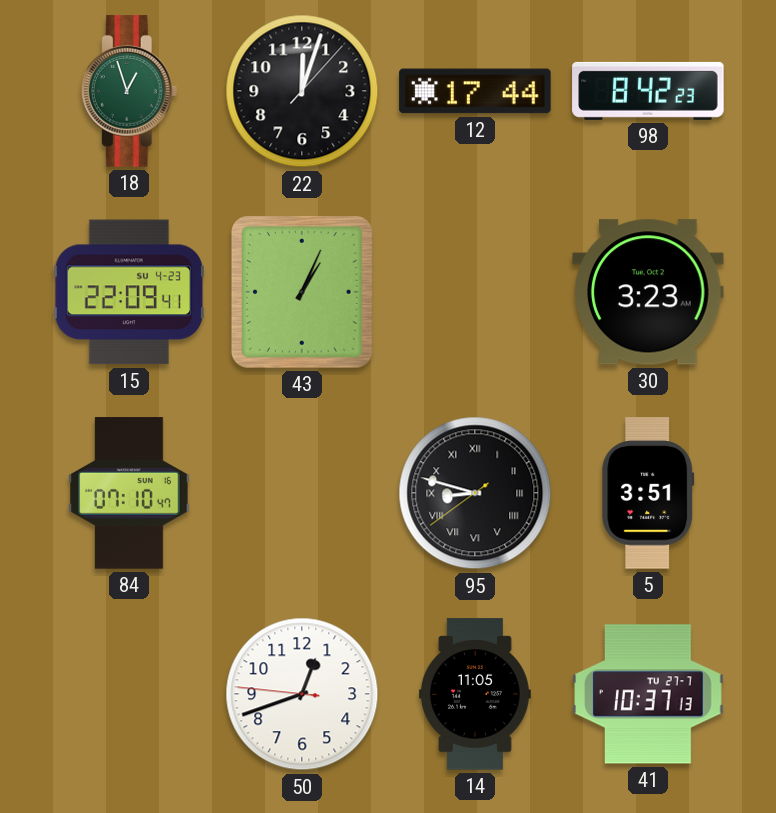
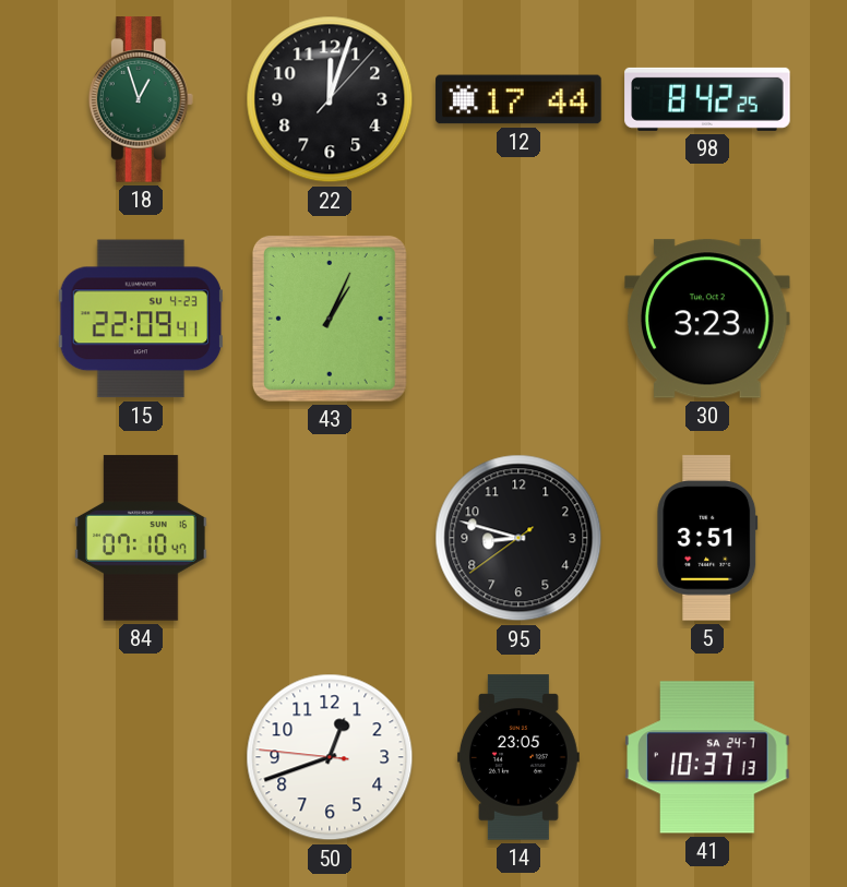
98: 8:42:23 -> 8:42:25 (707, 99)
95 numerals: Roman -> Arabic (518, 538)
14: 11:05 -> 23:05 (518, 757)
41 date: TU 27-7 -> SA 24-7 (707, 757)
